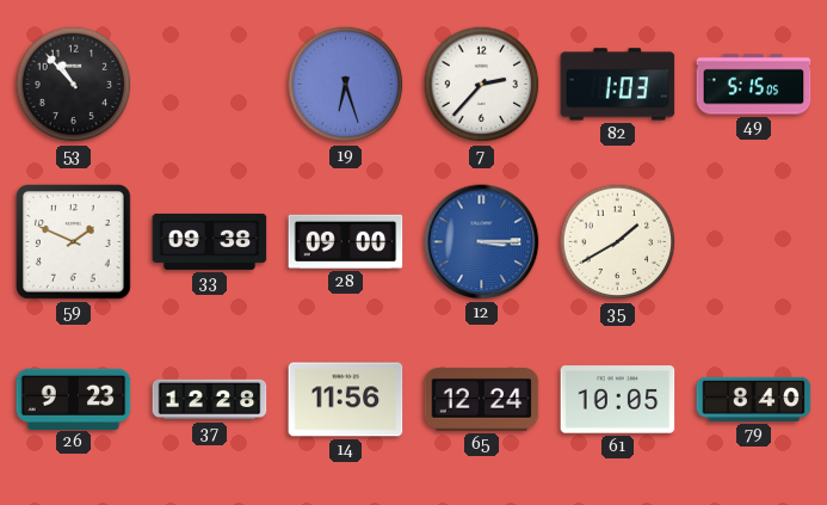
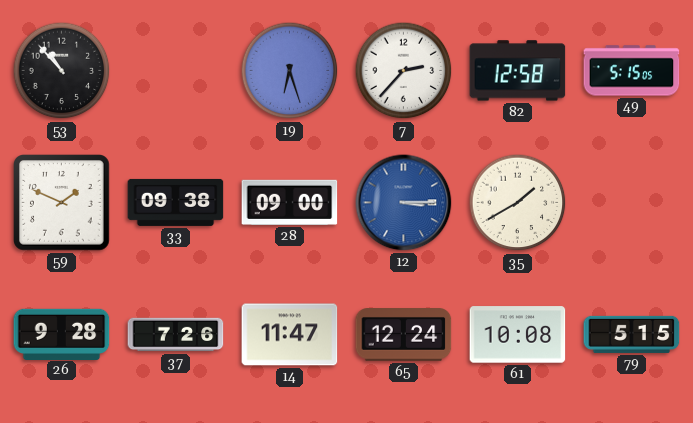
82: 1:03 -> 12:58 (518, 71)
26: 9:23 -> 9:28 (62, 334)
37: 12:28 -> 7:26 (176, 335)
14: 11:56 -> 11:47 (290, 335)
61: 10:05 -> 10:08 (518, 335)
79: 8:40 -> 5:15 (632, 334)
